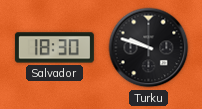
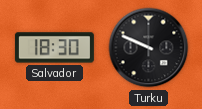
Turku: 9:48 -> 9:49 (149, 48)
